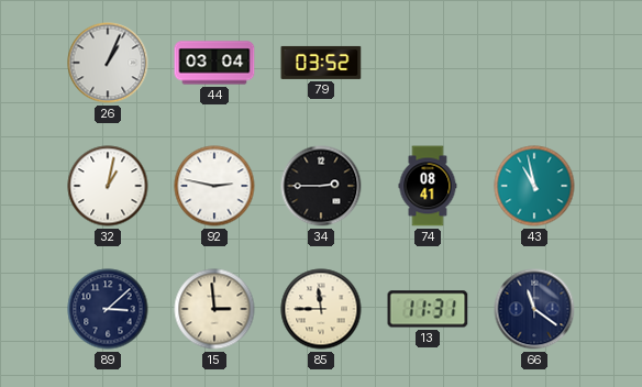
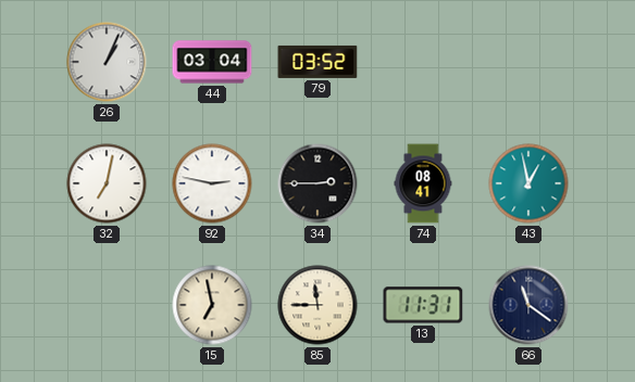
32: 1:02 -> 7:02 (107, 183)
43: 10:58 -> 12:58 (528, 183)
89: 3:08 -> none (108, 309)
15: 2:59 -> 6:58 (212, 305)
